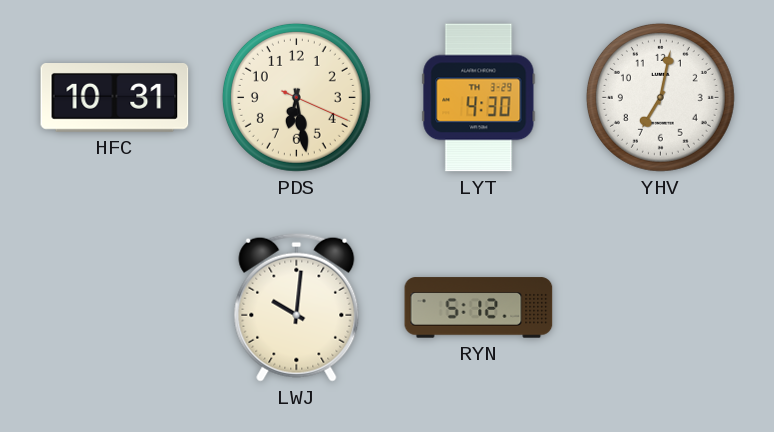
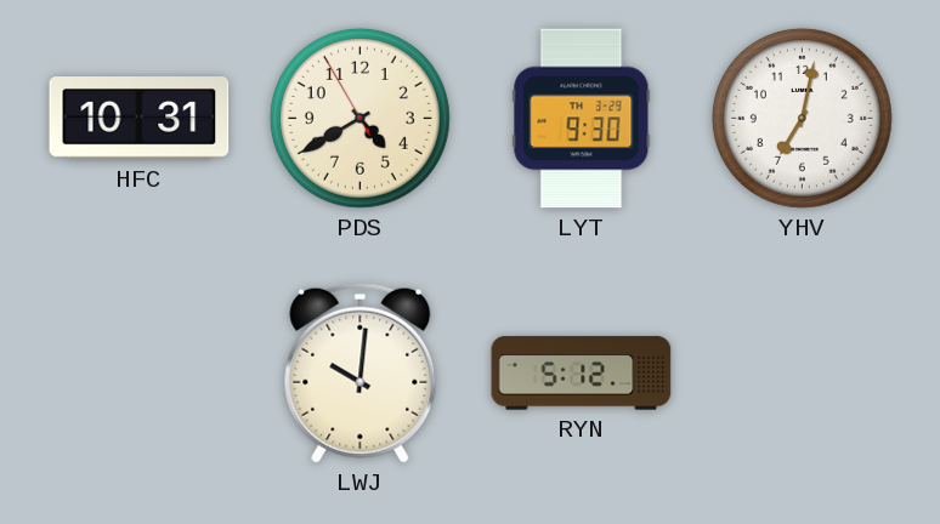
PDS: 6:28 -> 4:39 (359, 118)
LYT: 4:30 -> 9:30 (582, 119)
